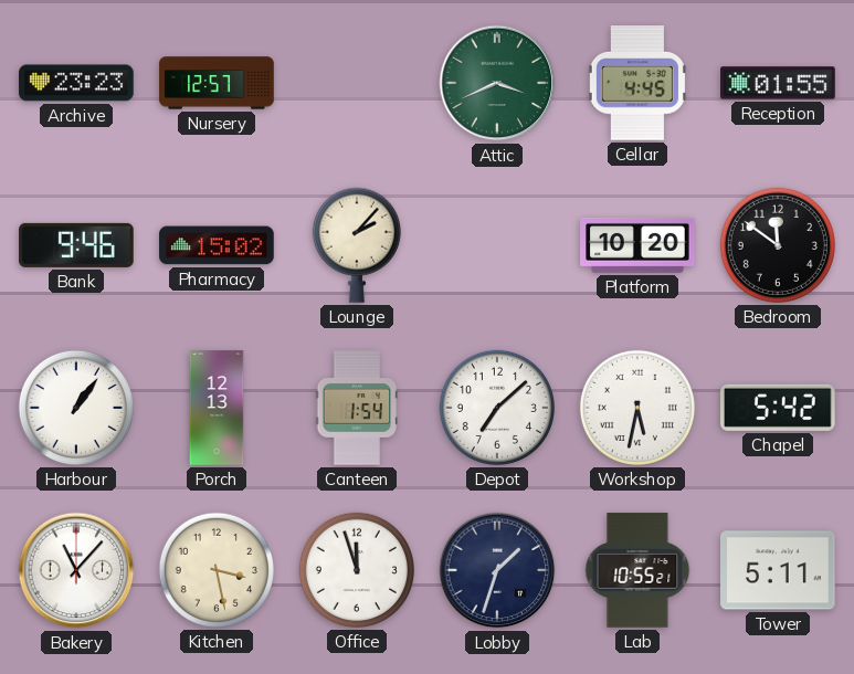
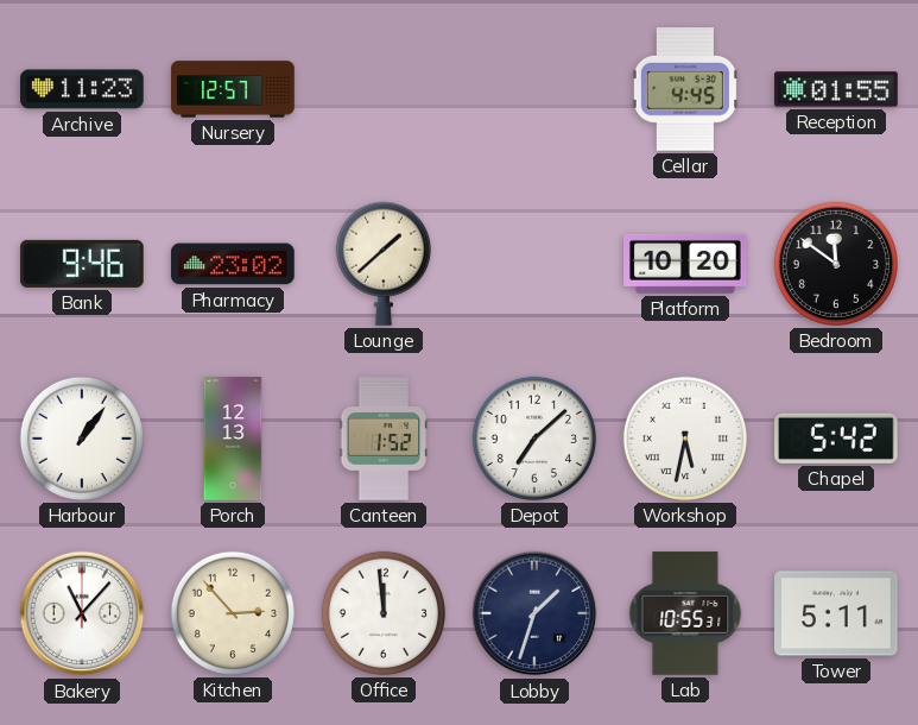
Archive: 23:23 -> 11:23 (82, 89)
Attic: 3:41 -> none (497, 83)
Pharmacy: 15:02 -> 23:02 (233, 264)
Lounge: 2:07 -> 1:38 (384, 264)
Canteen: 1:54 -> 1:52 (384, 439)
Kitchen: 3:28 -> 2:53 (233, 613)
Office: 11:57 -> 11:59 (384, 613)
Lab: 10:55:21 -> 10:55:31 (685, 613)
